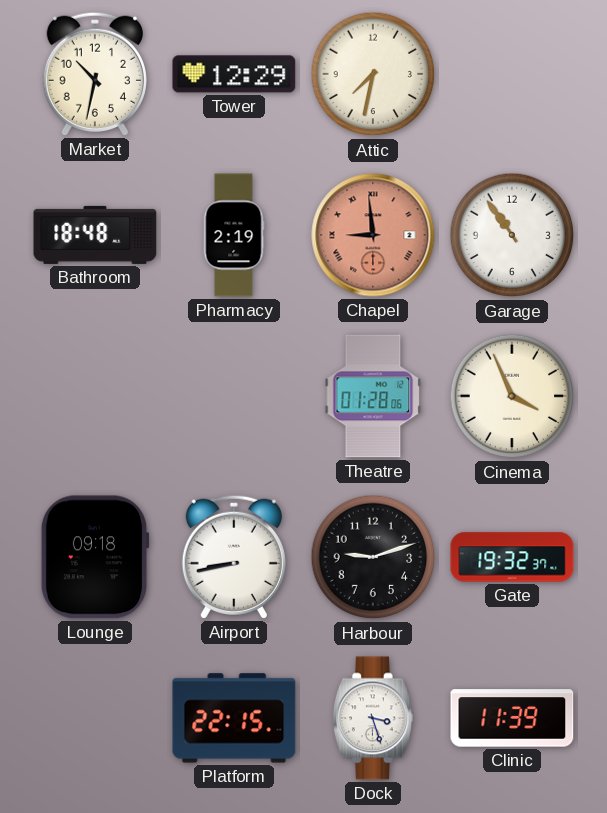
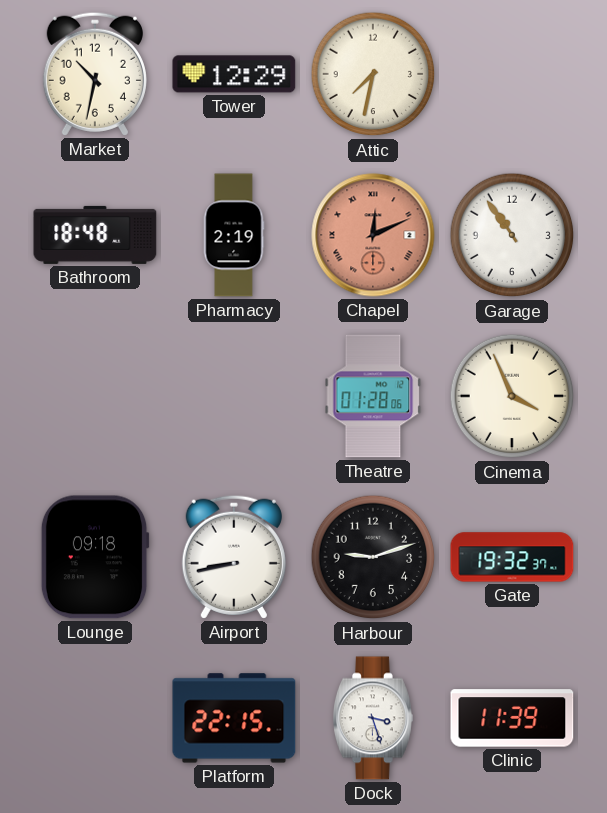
Chapel: 8:59 -> 12:11 (373, 235)
